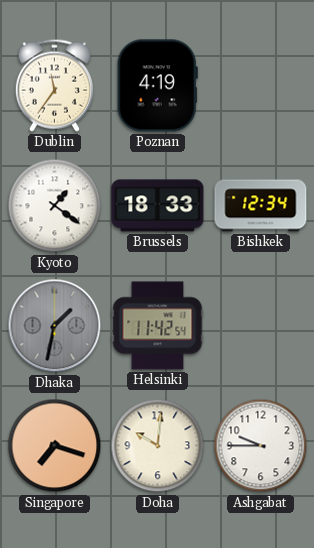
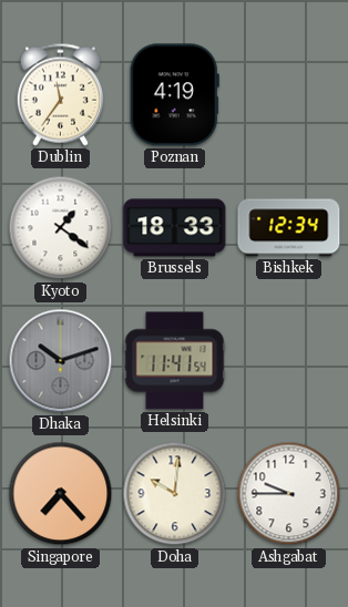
Dhaka: 1:32 -> 10:12 (61, 361)
Helsinki: 11:42 -> 11:41 (175, 361)
Singapore: 7:18 -> 7:23 (61, 494)
